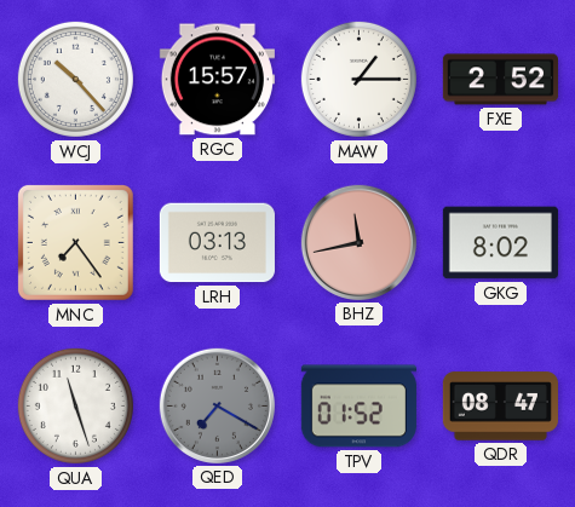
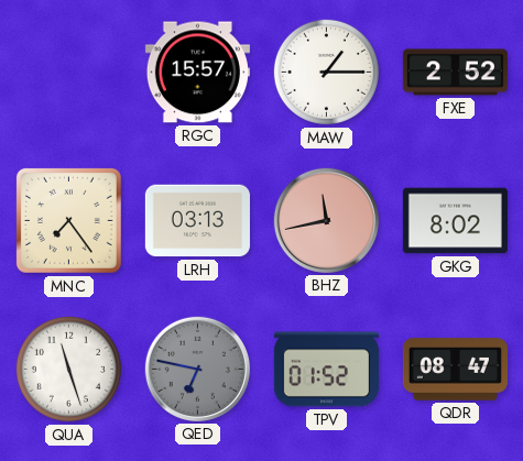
WCJ: 10:23 -> none (75, 79)
QED: 7:20 -> 6:47 (197, 369)
